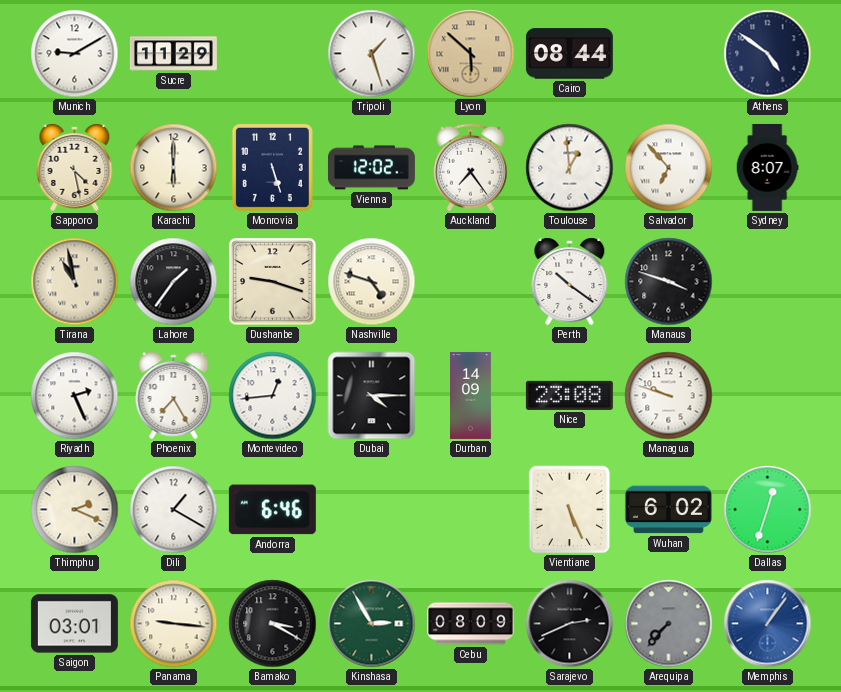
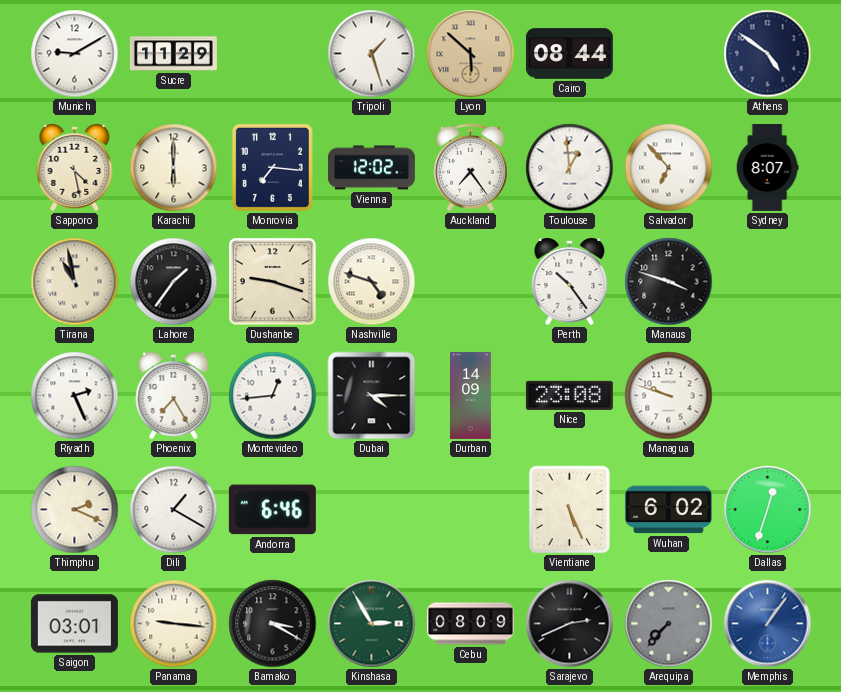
Monrovia: 5:27 -> 7:16 (272, 167)
Perth: 10:21 -> 10:24 (570, 282)
